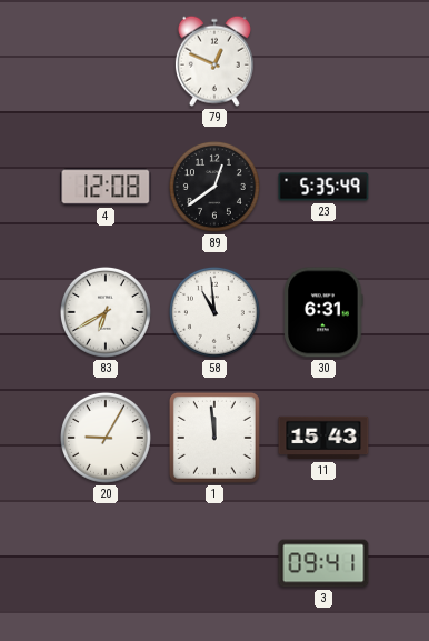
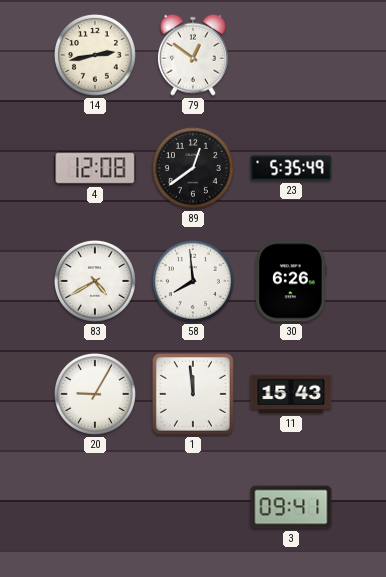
14: none -> 2:43 (95, 55)
79: 12:49 -> 12:51 (193, 55)
83: 6:40 -> 4:40 (95, 281)
58: 10:59 -> 7:59 (193, 281)
30: 6:31 -> 6:26 (291, 281)
